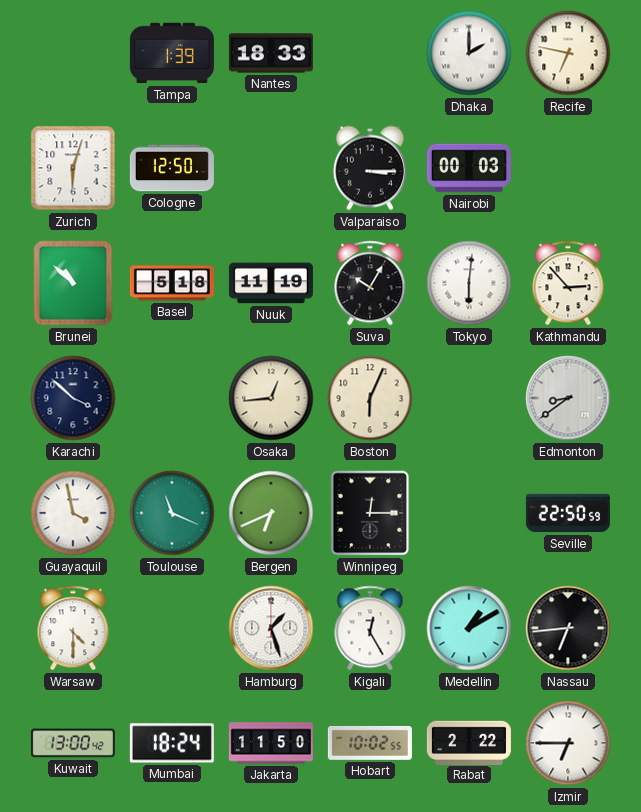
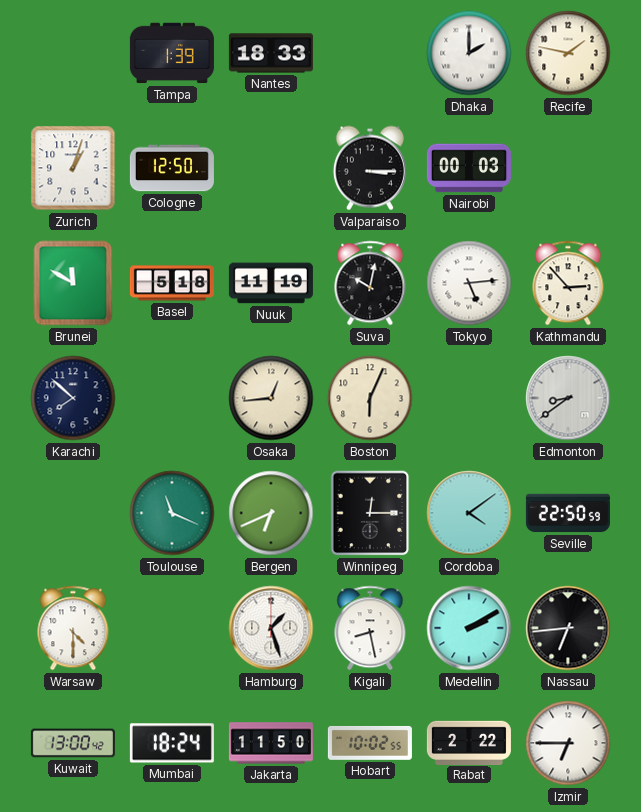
Recife: 6:47 -> 1:47 (568, 53)
Zurich: 6:03 -> 1:03 (73, 168)
Brunei: 10:52 -> 11:50 (73, 283)
Suva: 10:05 -> 10:02 (370, 283)
Tokyo: 6:01 -> 5:14 (469, 283)
Karachi: 3:52 -> 7:52 (73, 398)
Guayaquil: 3:58 -> none (73, 513)
Cordoba: none -> 4:09 (469, 513)
Kigali: 12:25 -> 8:28 (370, 628)
Medellin: 1:10 -> 2:10 (469, 628)
